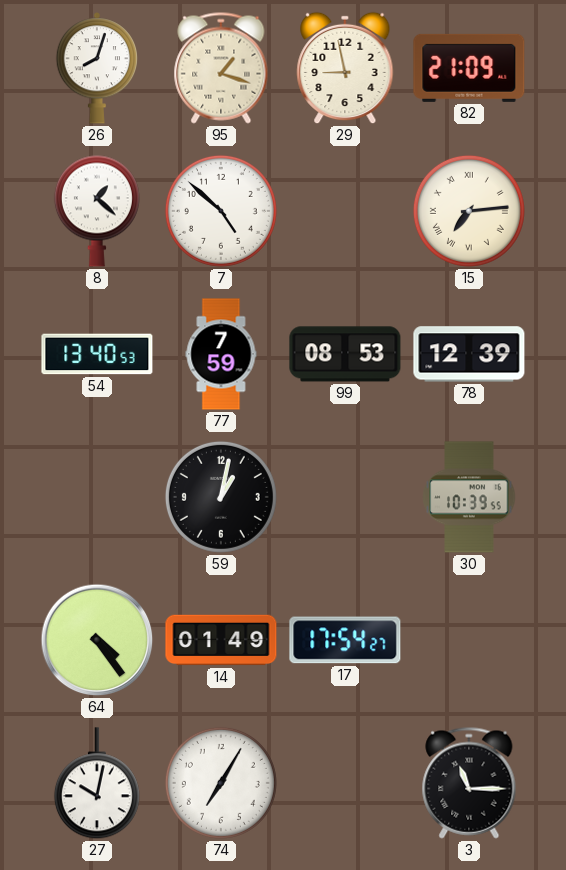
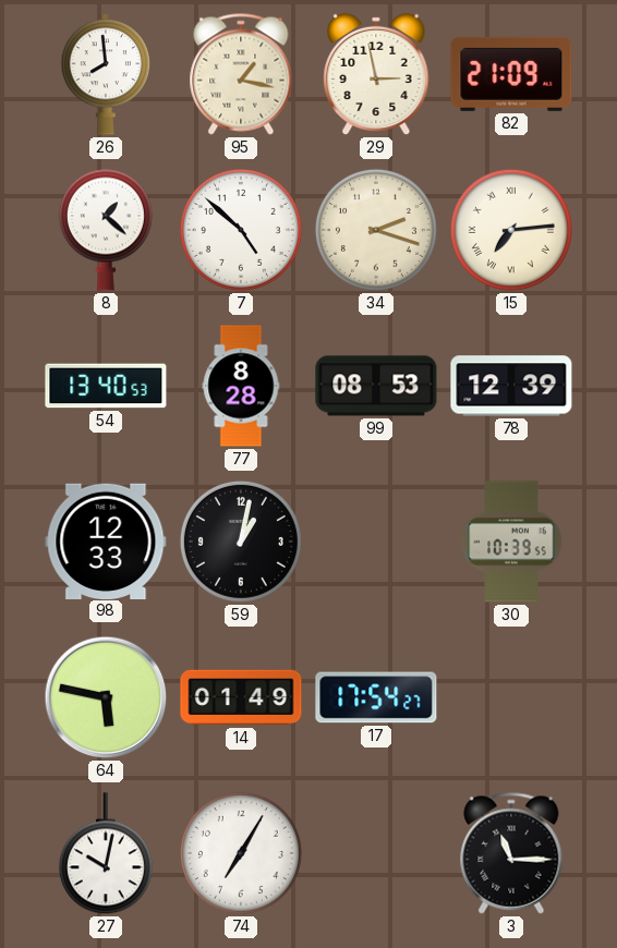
26: 8:03 -> 7:59 (105, 74)
95: 1:18 -> 1:17 (241, 74)
29: 8:58 -> 2:58 (376, 74)
34: none -> 2:18 (376, 230)
77: 7:59 -> 8:28 (241, 386)
98: none -> 12:33 (106, 540)
64: 4:24 -> 5:47 (106, 697)
